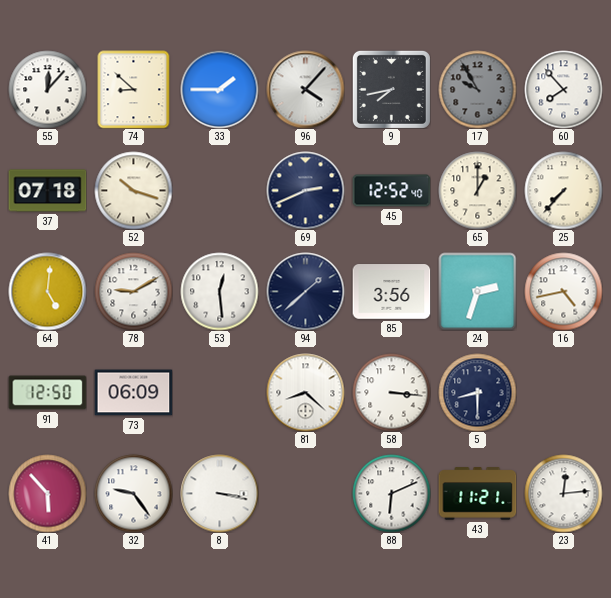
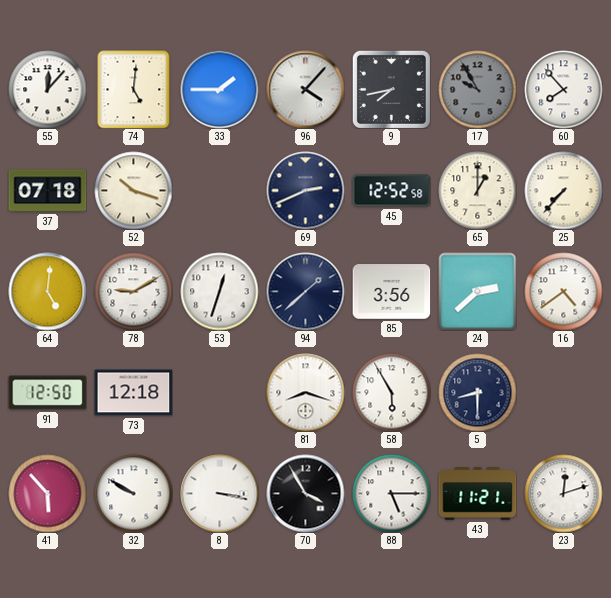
74: 8:52 -> 5:01 (134, 89)
45: 12:52:40 -> 12:52:58 (391, 191)
53: 12:29 -> 12:33 (219, 291)
24: 2:33 -> 2:38 (477, 291)
16: 4:43 -> 4:39 (563, 291)
73: 06:09 -> 12:18 (133, 393)
81: 8:22 -> 8:18 (305, 392)
58: 3:16 -> 5:55 (391, 392)
32: 9:24 -> 9:50 (133, 493)
70: none -> 3:55 (305, 493)
88: 6:11 -> 5:15 (391, 493)
23: 12:14 -> 12:12 (563, 493)
